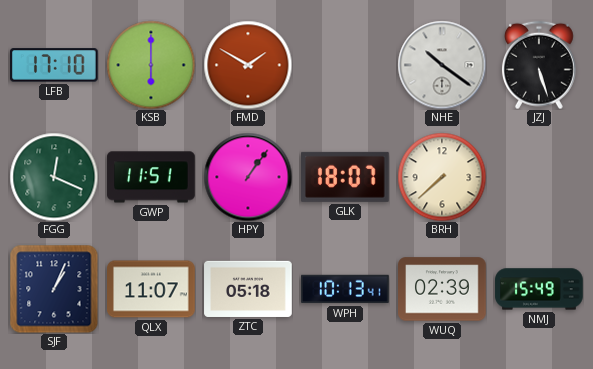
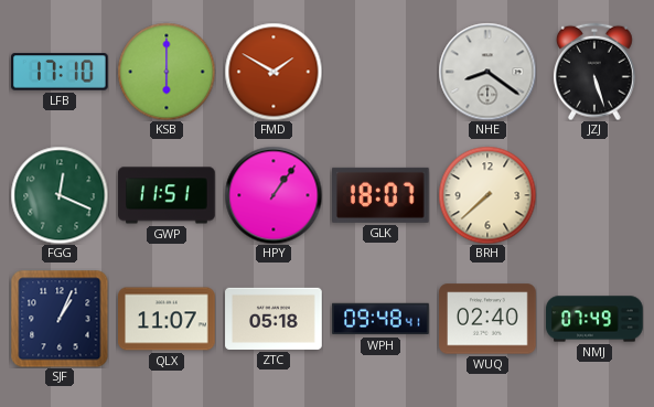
NHE: 10:21 -> 8:21 (487, 72)
WPH: 10:13 -> 09:48 (380, 319)
WUQ: 02:39 -> 02:40 (487, 319)
NMJ: 15:49 -> 07:49 (594, 319)
